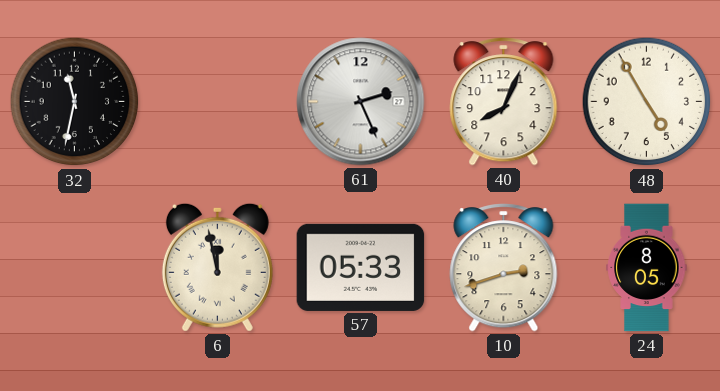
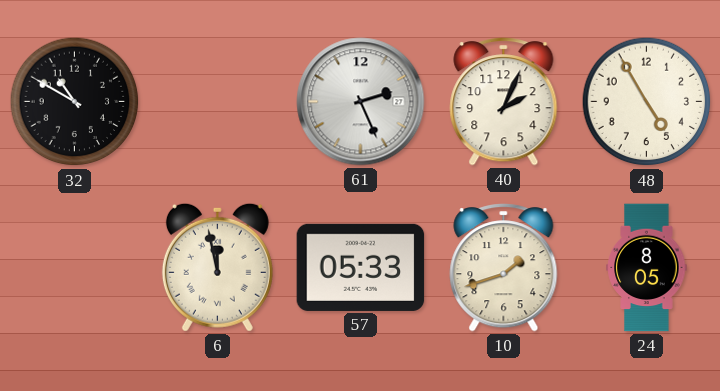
32: 11:32 -> 10:50 (75, 102)
40: 8:04 -> 2:04 (504, 102)
10: 2:42 -> 1:42 (504, 268)
